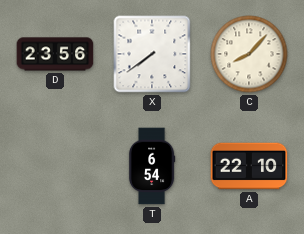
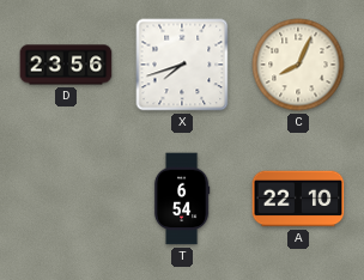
X: 7:39 -> 7:42 (182, 65)
C: 8:07 -> 8:04 (298, 65)
